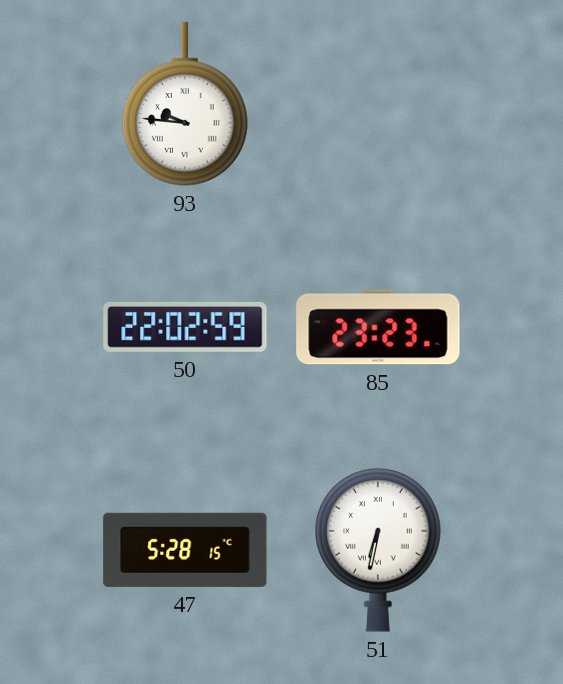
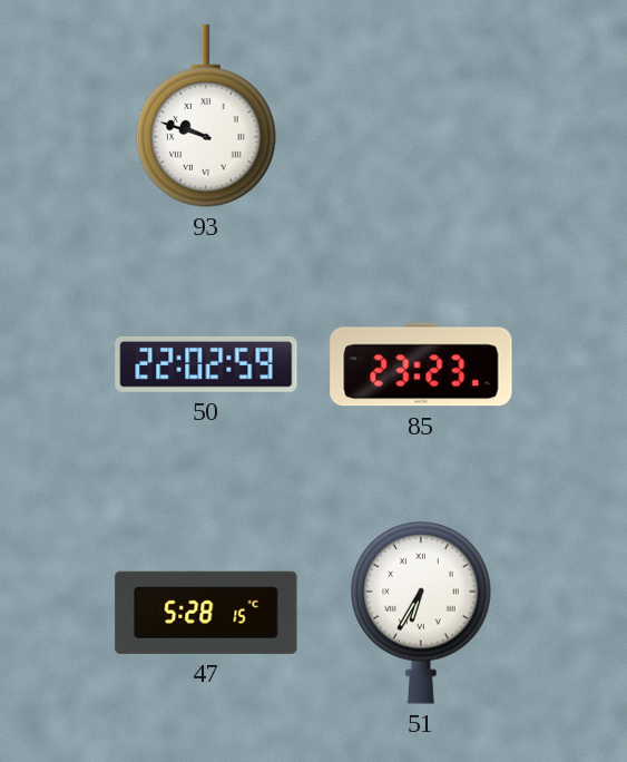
93: 9:46 -> 9:48 (207, 116)
51: 6:32 -> 6:35 (422, 613)
